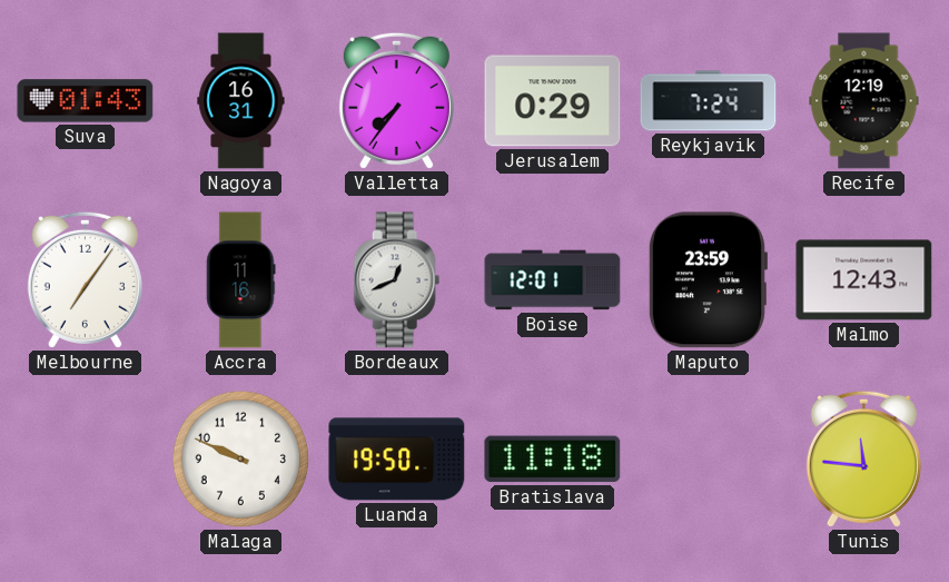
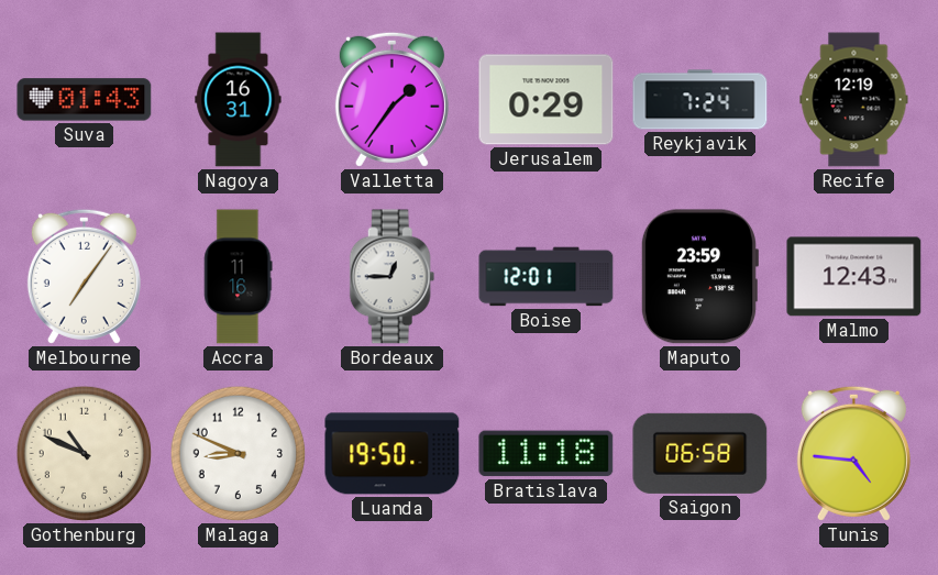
Valletta: 7:36 -> 1:36 (391, 99)
Bordeaux: 12:41 -> 12:45 (393, 277)
Gothenburg: none -> 10:49 (85, 454)
Malaga: 9:49 -> 8:49 (239, 454)
Saigon: none -> 06:58 (700, 453)
Tunis: 11:46 -> 4:46 (853, 453)
